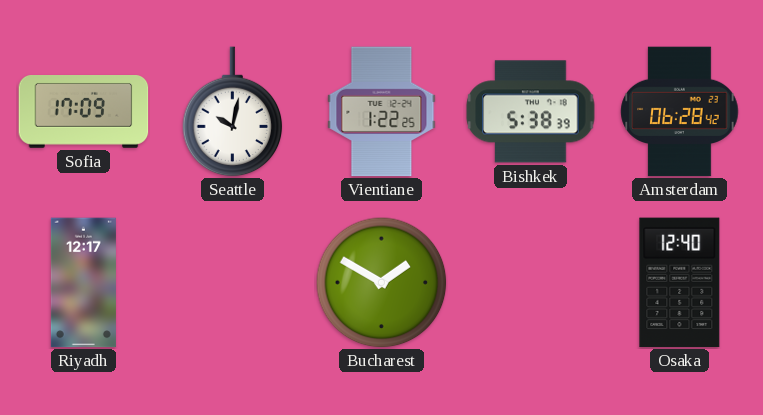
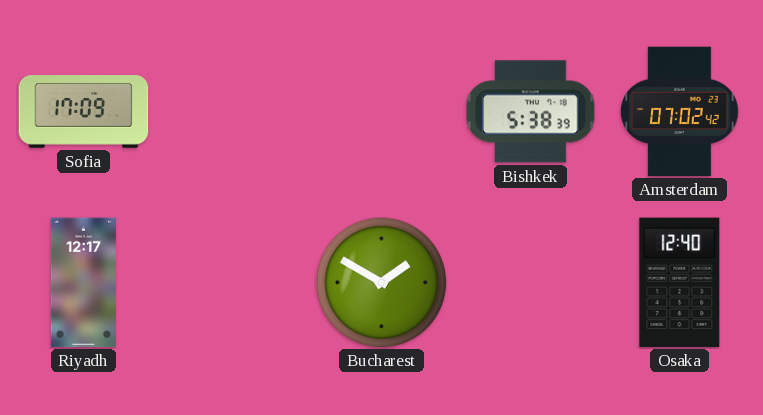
Seattle: 10:02 -> none (233, 112)
Vientiane: 1:22 -> none (382, 112)
Amsterdam: 06:28 -> 07:02 (680, 112)
